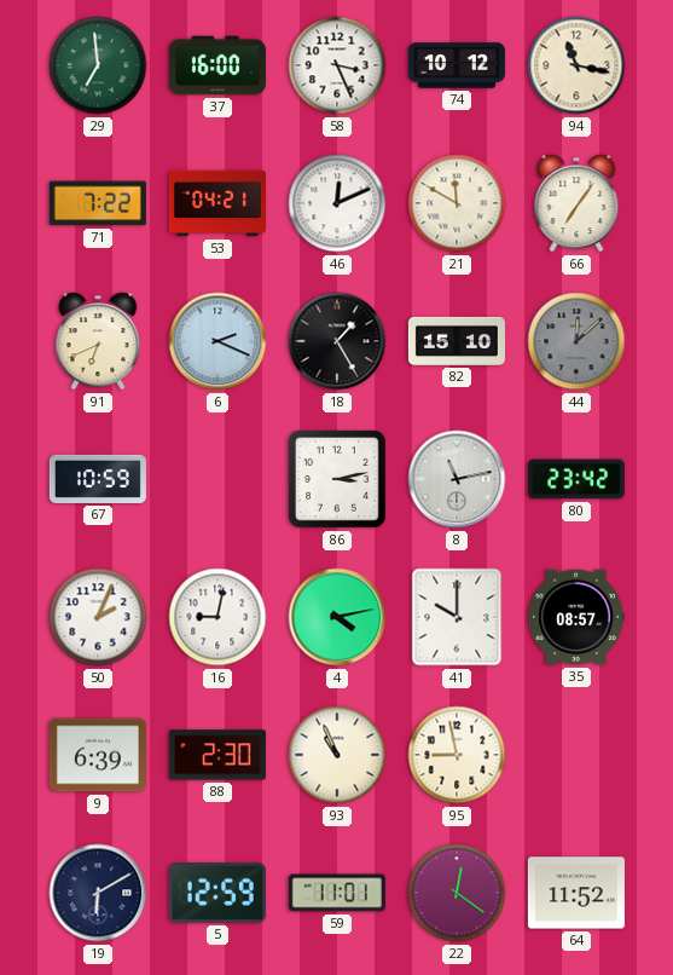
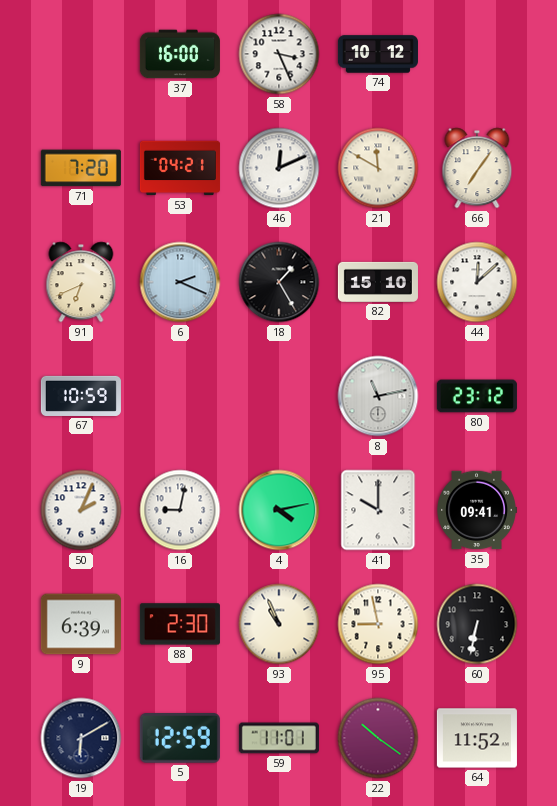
29: 6:59 -> none (98, 65)
94: 11:17 -> none (576, 65)
71: 7:22 -> 7:20 (81, 168)
44 dial: grey -> white (477, 282)
86: 3:13 -> none (337, 479)
80: 23:42 -> 23:12 (477, 396)
35: 08:57 -> 09:41 (477, 510)
60: none -> 6:32 (477, 624)
22: 12:21 -> 10:21 (378, 738)
